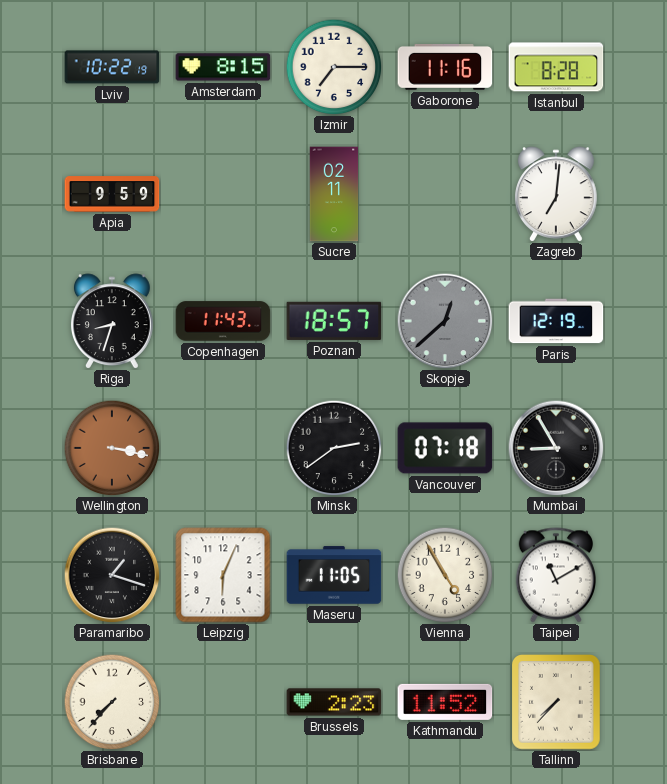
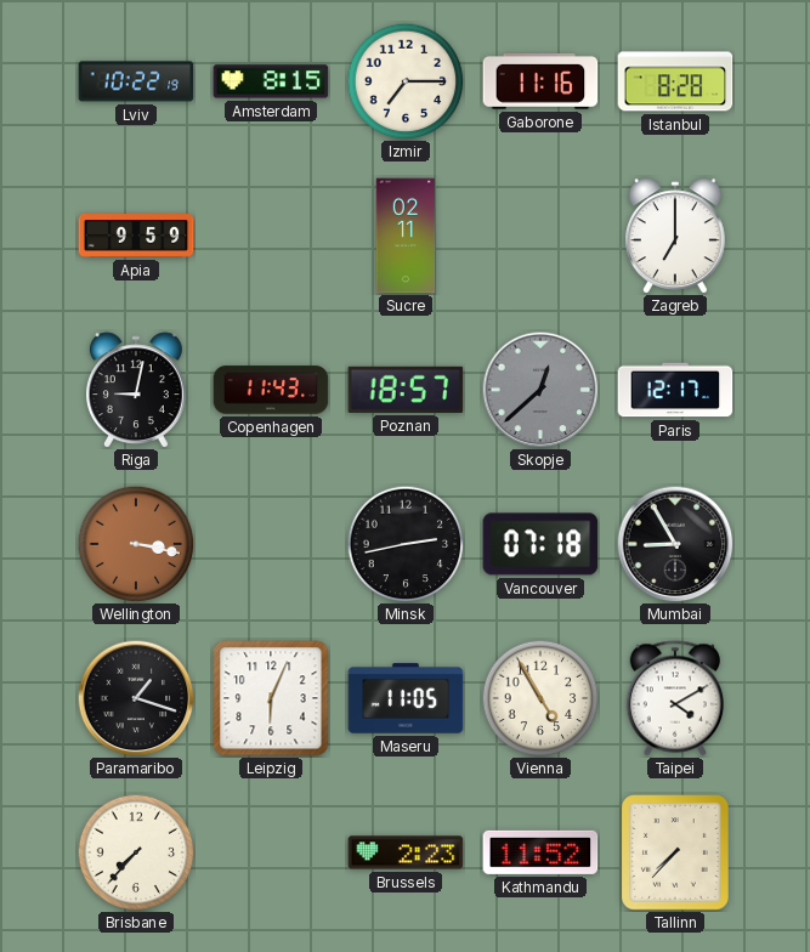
Zagreb: 7:01 -> 7:00 (675, 236)
Riga: 8:33 -> 9:02 (136, 390)
Paris: 12:19 -> 12:17 (675, 390)
Minsk: 2:39 -> 2:43 (406, 544)
Taipei: 11:10 -> 4:10 (674, 698)
